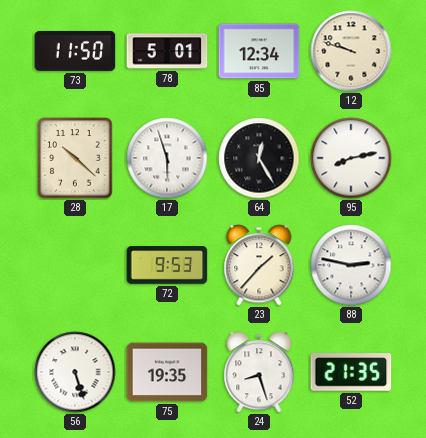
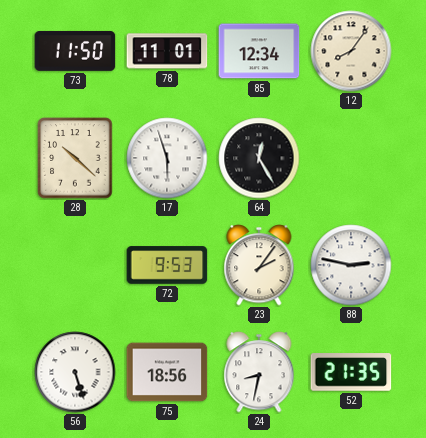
78: 5:01 -> 11:01 (167, 51)
12: 9:48 -> 8:06 (351, 51)
95: 8:13 -> none (351, 158)
23: 1:37 -> 2:06 (259, 265)
75: 19:35 -> 18:56 (167, 372)
24: 8:27 -> 8:32 (259, 372)
